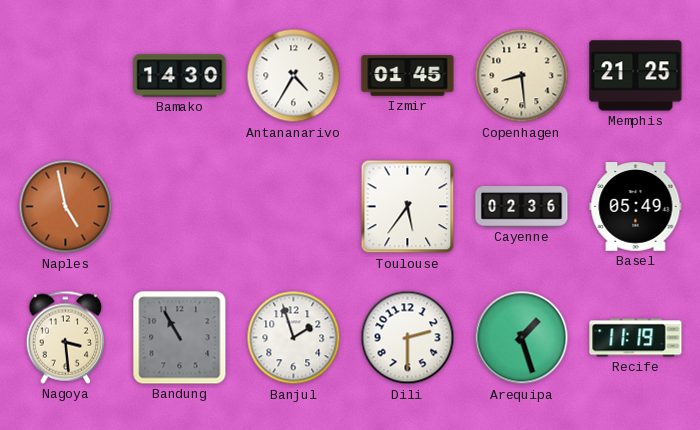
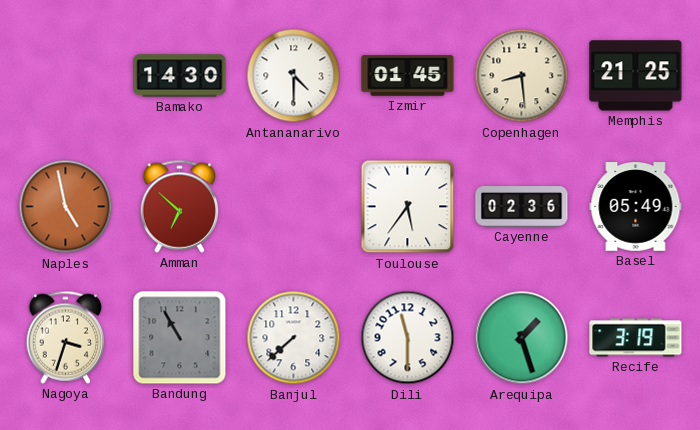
Antananarivo: 4:35 -> 4:30 (294, 76)
Amman: none -> 6:52 (180, 206)
Nagoya: 3:29 -> 3:33 (66, 337)
Banjul: 1:57 -> 7:38 (294, 338)
Dili: 2:30 -> 11:30 (408, 338)
Recife: 11:19 -> 3:19 (636, 338)
